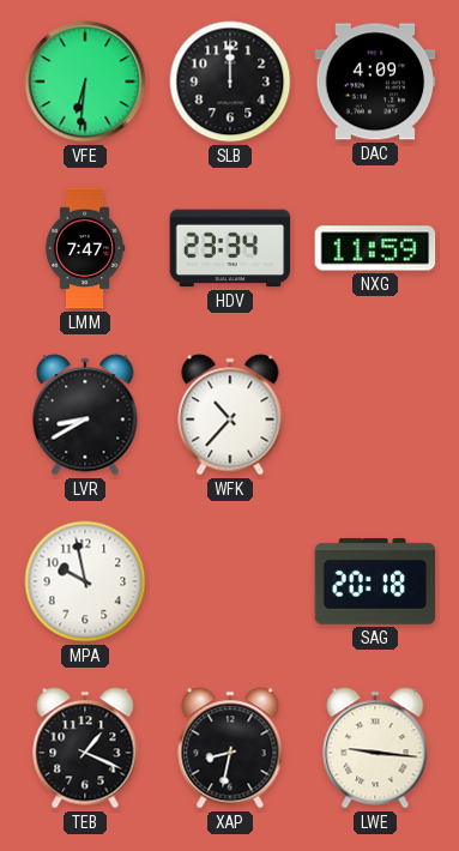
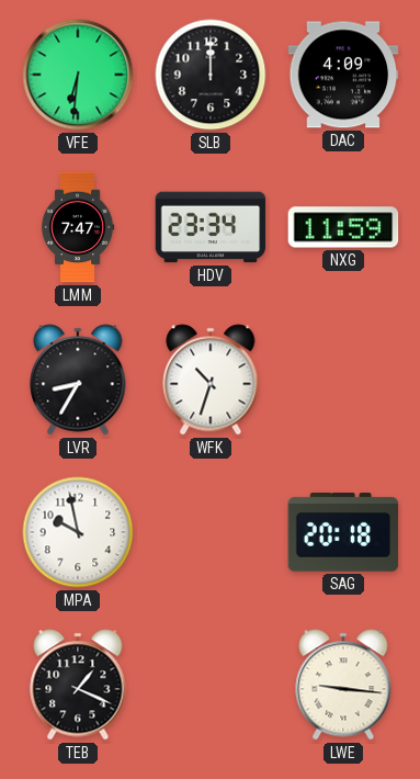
LVR: 8:40 -> 8:35 (78, 380)
WFK: 10:37 -> 10:33 (211, 380)
XAP: 8:32 -> none (230, 748)
